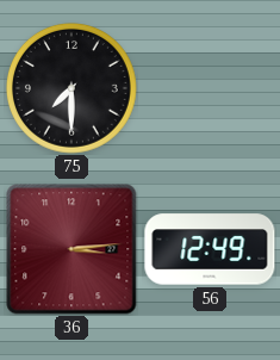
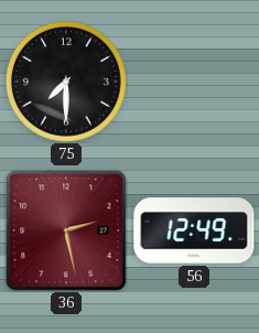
36: 3:14 -> 2:28 (66, 230)
